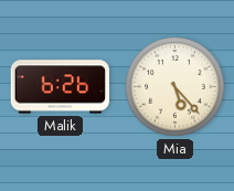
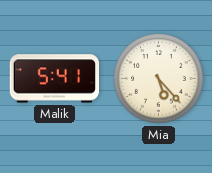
Malik: 6:26 -> 5:41 (54, 79)
